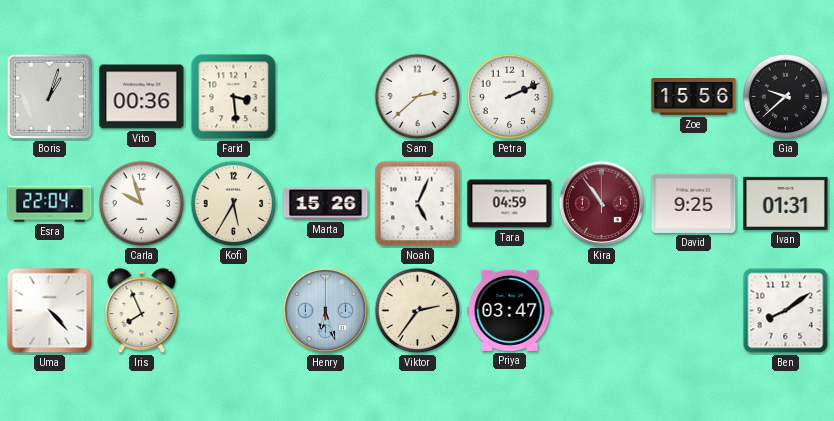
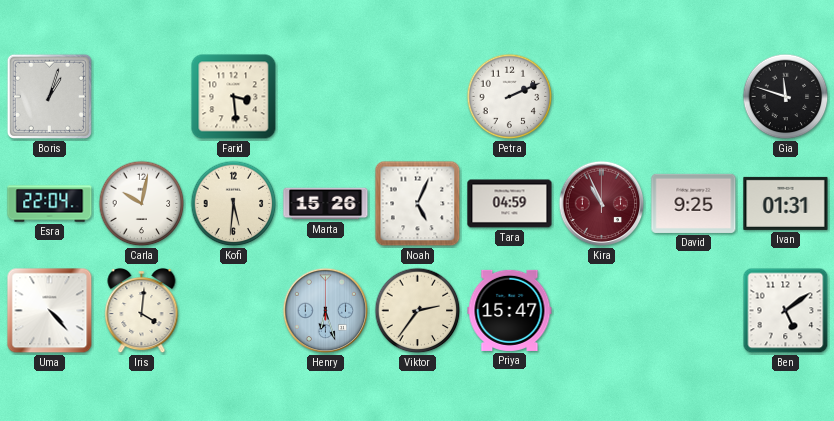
Vito: 00:36 -> none (142, 97)
Sam: 2:38 -> none (418, 97)
Zoe: 15:56 -> none (694, 97)
Gia: 9:38 -> 11:48 (786, 97)
Carla: 9:57 -> 10:02 (142, 204)
Kofi: 5:35 -> 5:31 (234, 204)
Kira: 10:54 -> 10:56 (602, 204)
Iris: 7:56 -> 4:01 (142, 311)
Priya: 03:47 -> 15:47 (510, 310)
Ben: 8:09 -> 5:09 (786, 311)
